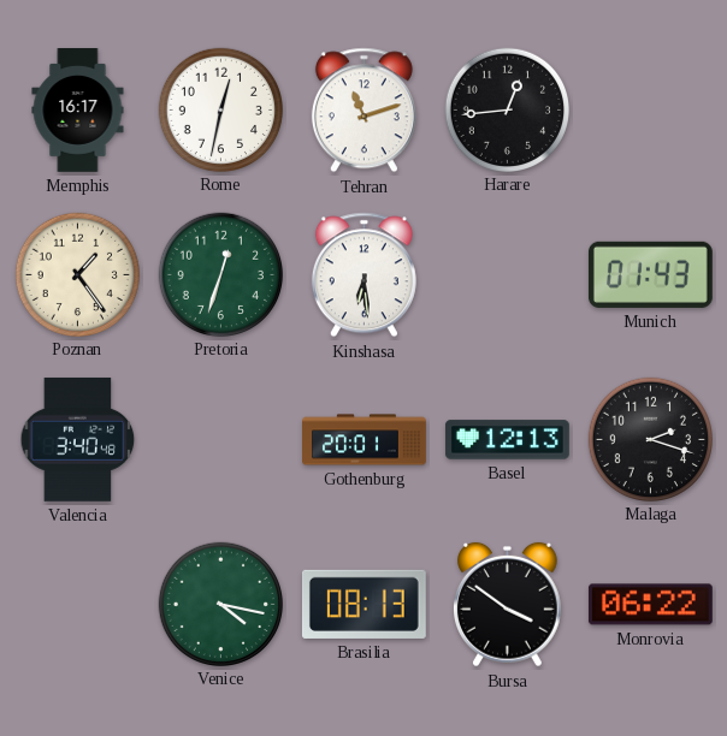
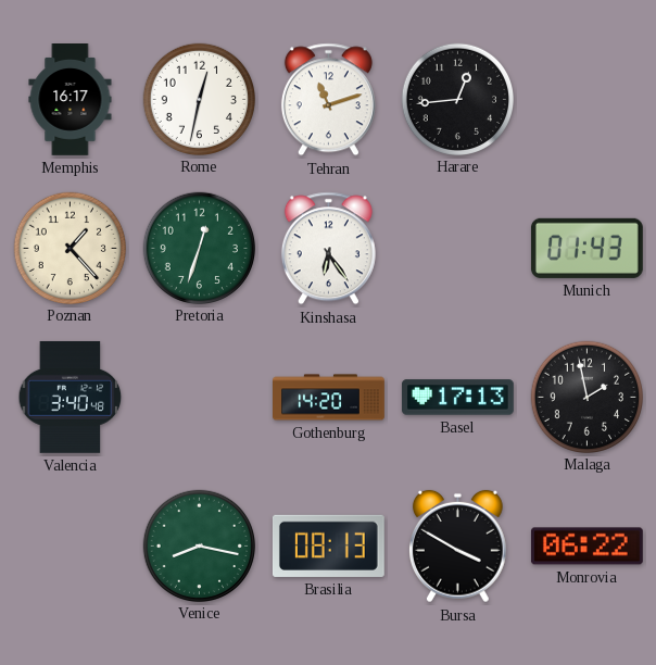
Poznan: 1:24 -> 1:23 (70, 248)
Kinshasa: 6:29 -> 6:24 (328, 249)
Gothenburg: 20:01 -> 14:20 (329, 398)
Basel: 12:13 -> 17:13 (457, 398)
Malaga: 2:18 -> 1:58 (586, 397)
Venice: 4:17 -> 8:17 (199, 545)
Bursa: 3:51 -> 3:50 (458, 547)
